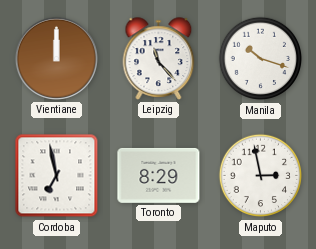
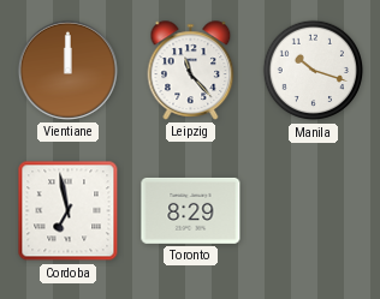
Maputo: 2:58 -> none (261, 176)
